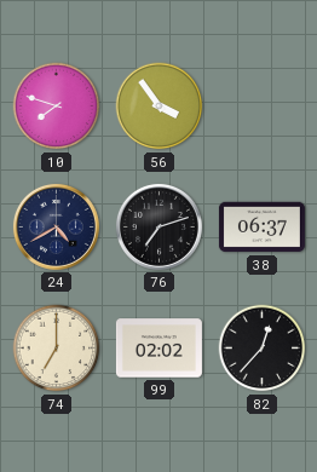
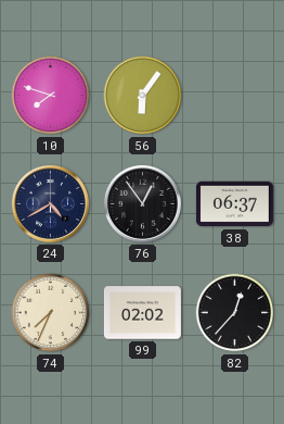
56: 3:54 -> 6:06 (143, 96)
76: 7:12 -> 12:54 (142, 203)
74: 7:00 -> 7:34 (51, 313)
